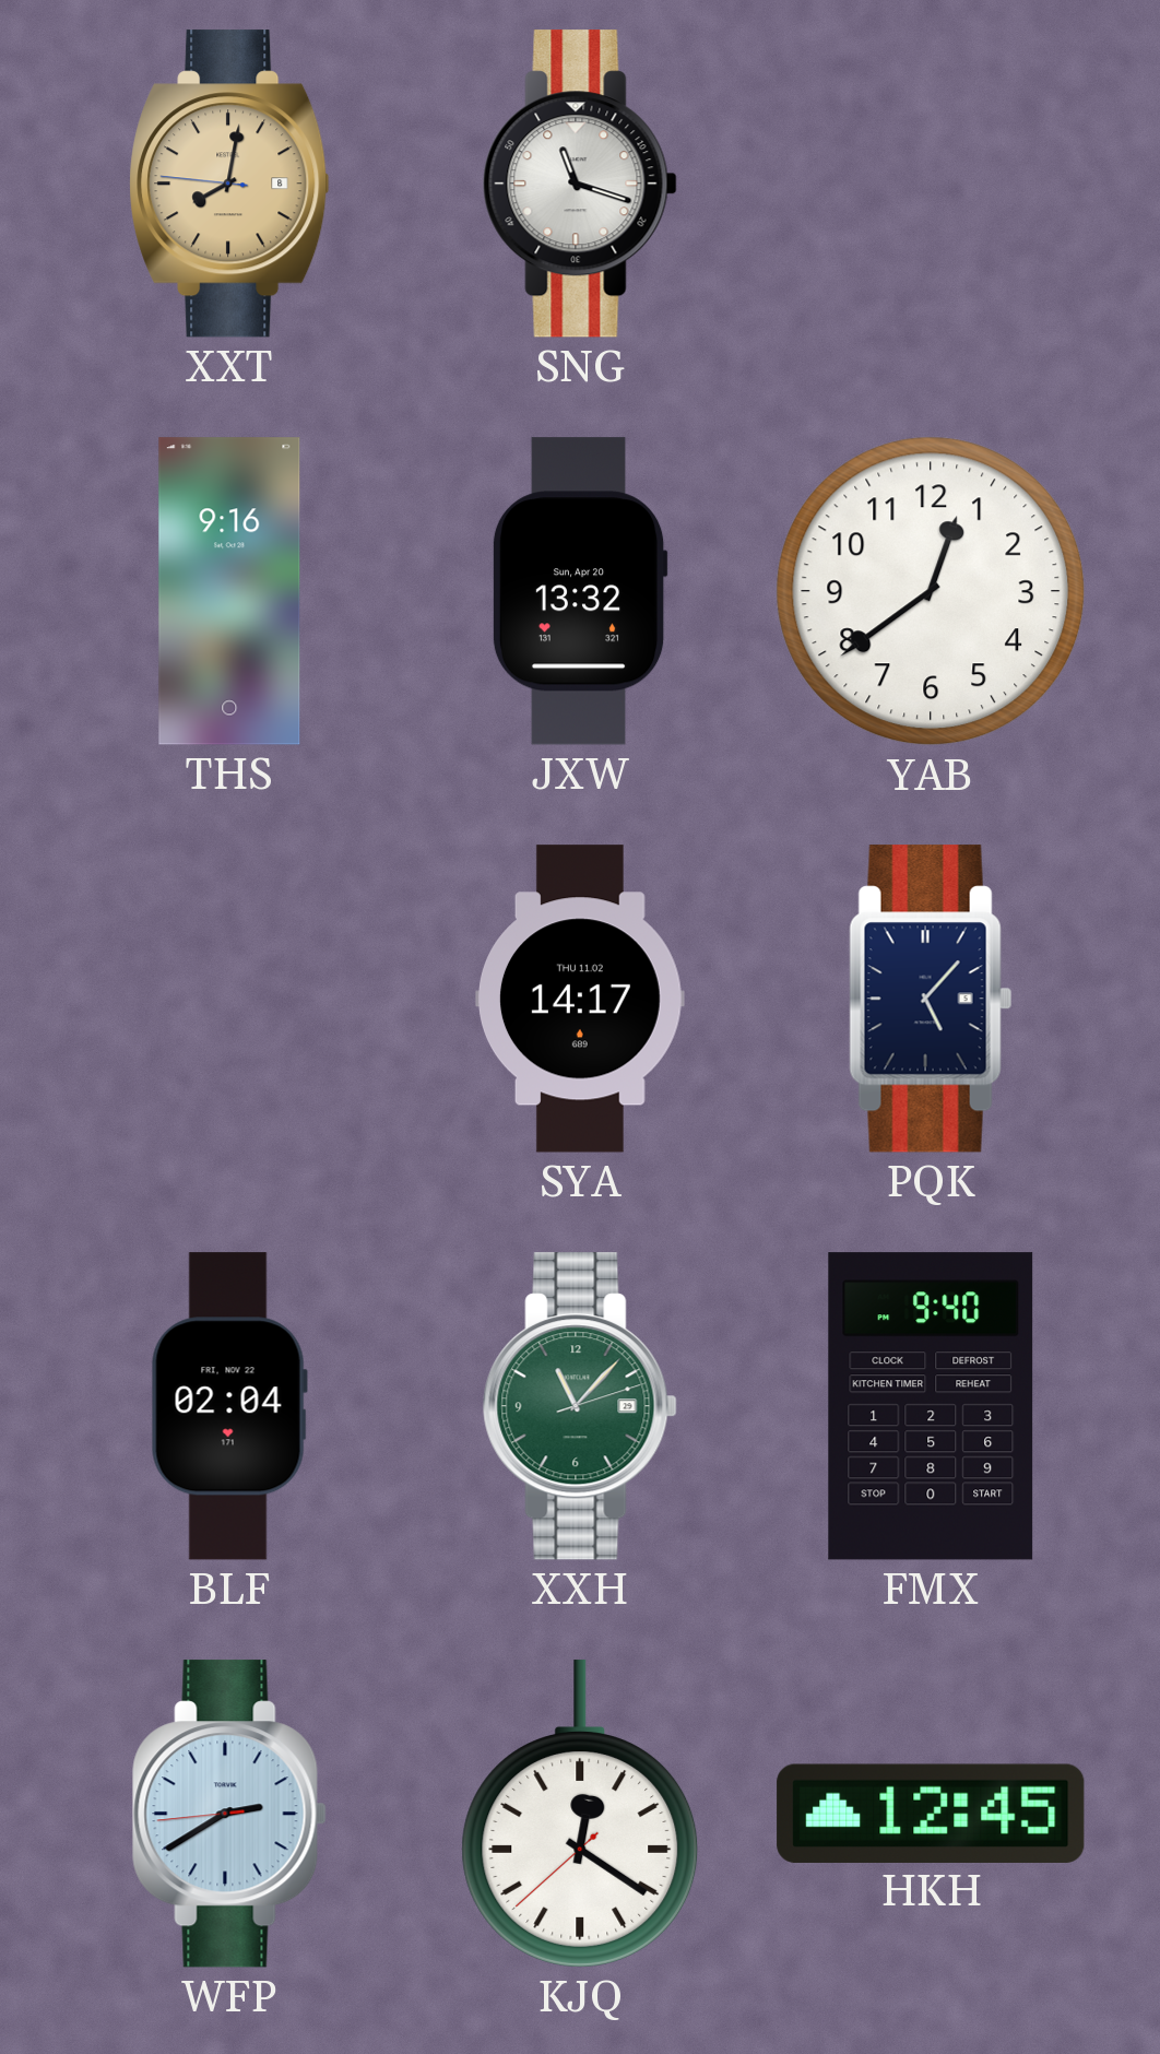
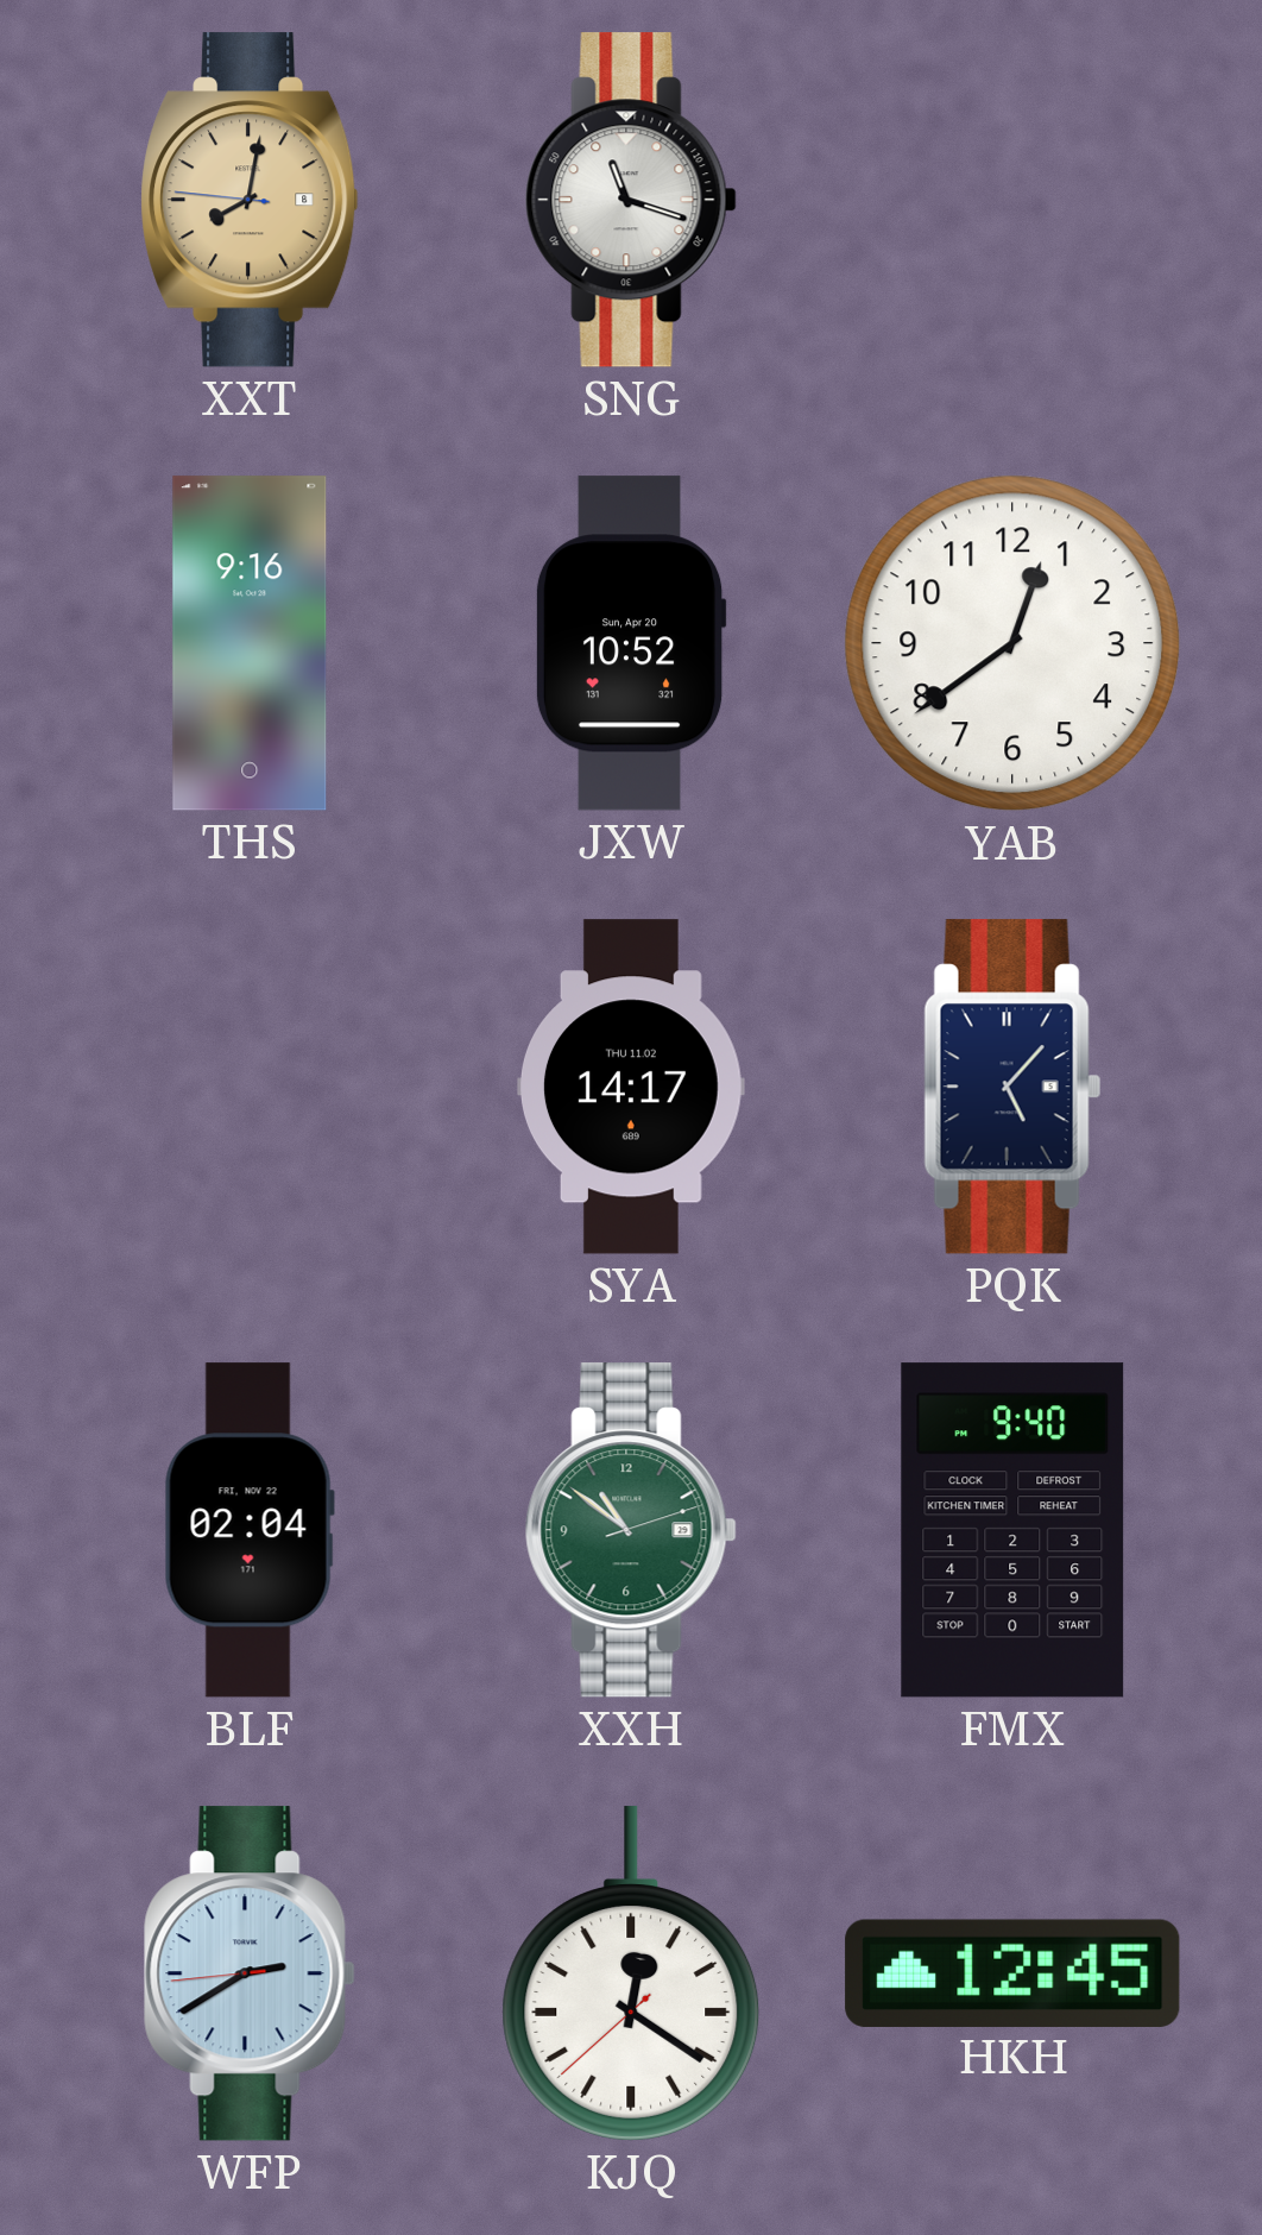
JXW: 13:32 -> 10:52 (631, 643)
XXH: 11:07 -> 10:51 (631, 1530)
